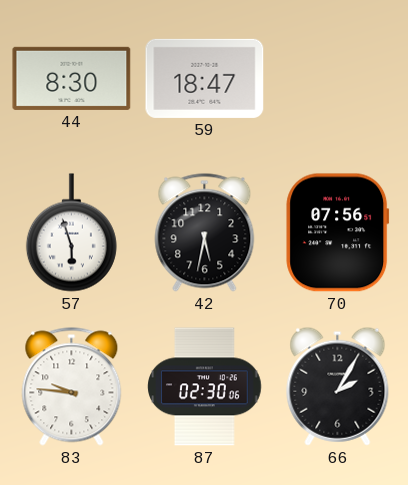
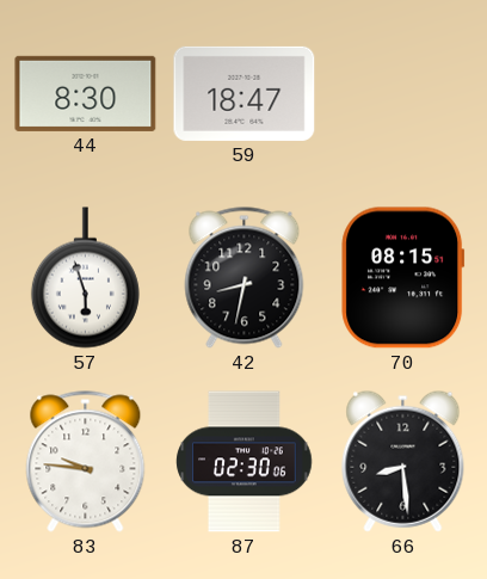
42: 5:32 -> 8:32 (245, 278)
70: 07:56 -> 08:15 (403, 278)
66: 2:05 -> 8:29 (403, 461)
